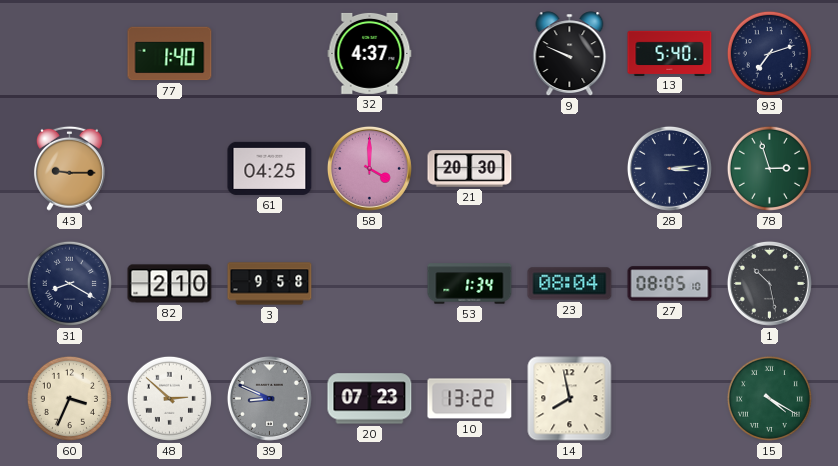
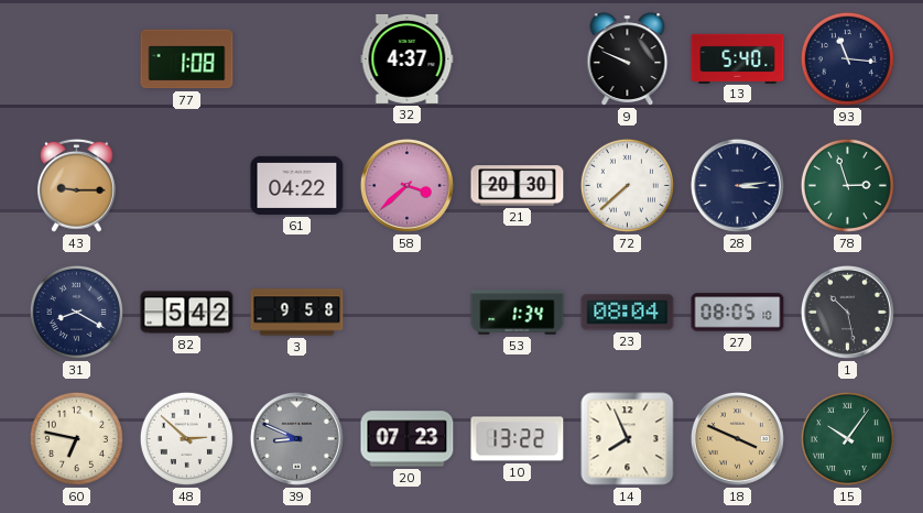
77: 1:40 -> 1:08 (187, 59)
93: 7:12 -> 11:16 (847, 58)
61: 04:25 -> 04:22 (297, 185)
58: 4:00 -> 3:38 (406, 185)
72: none -> 7:38 (627, 185)
82: 2:10 -> 5:42 (187, 313)
60: 3:34 -> 6:47 (76, 438)
14: 7:58 -> 7:56 (628, 439)
18: none -> 3:49 (737, 438)
15: 4:20 -> 10:06 (847, 438)
